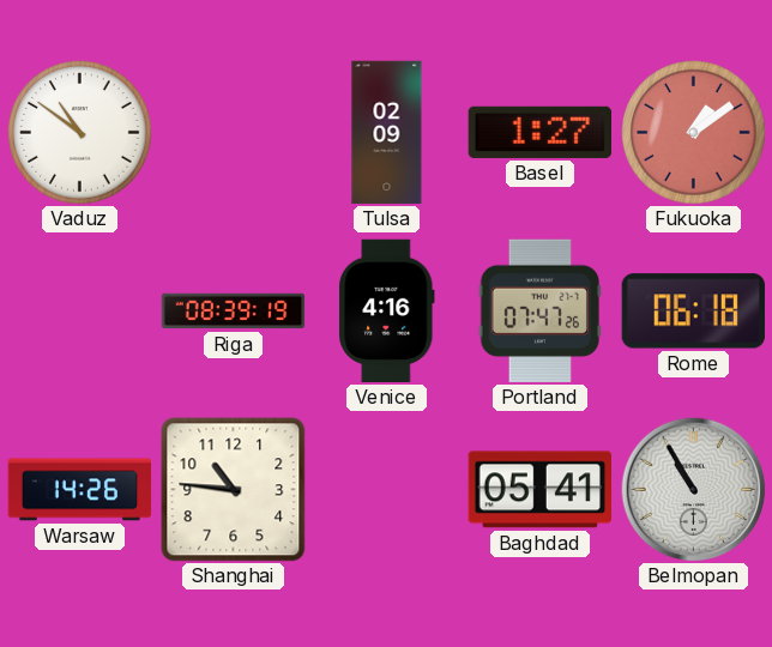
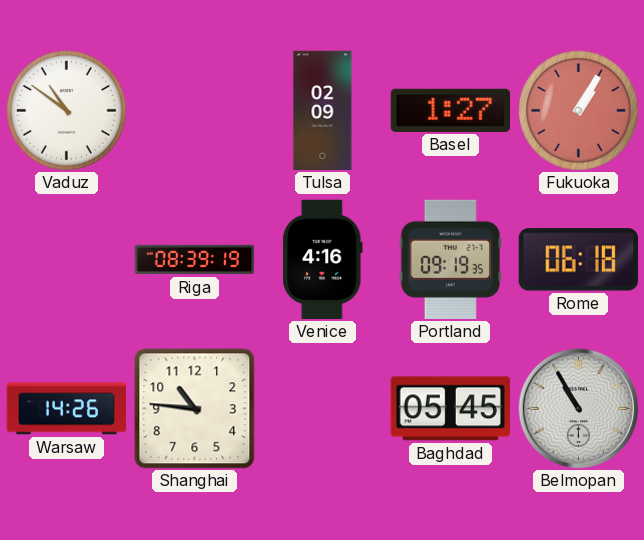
Fukuoka: 1:09 -> 1:05 (579, 111)
Portland: 07:47 -> 09:19 (450, 259)
Baghdad: 05:41 -> 05:45 (450, 409)
